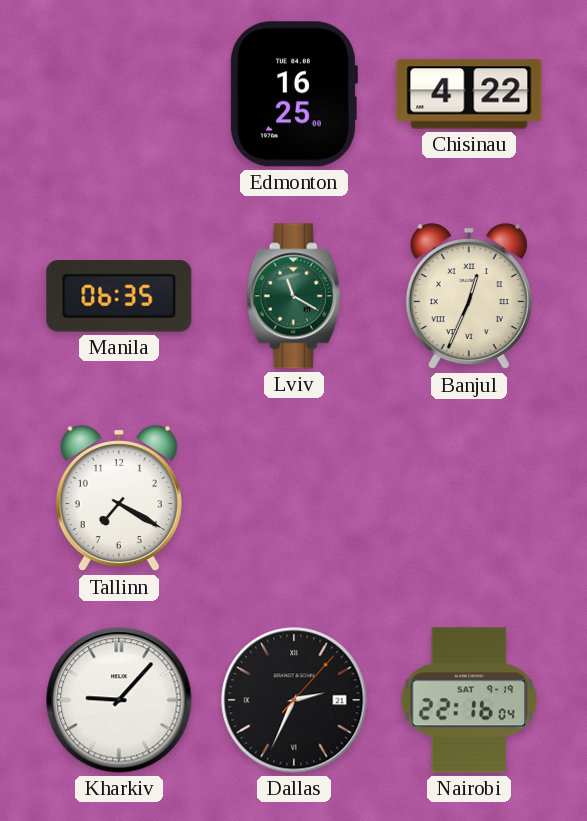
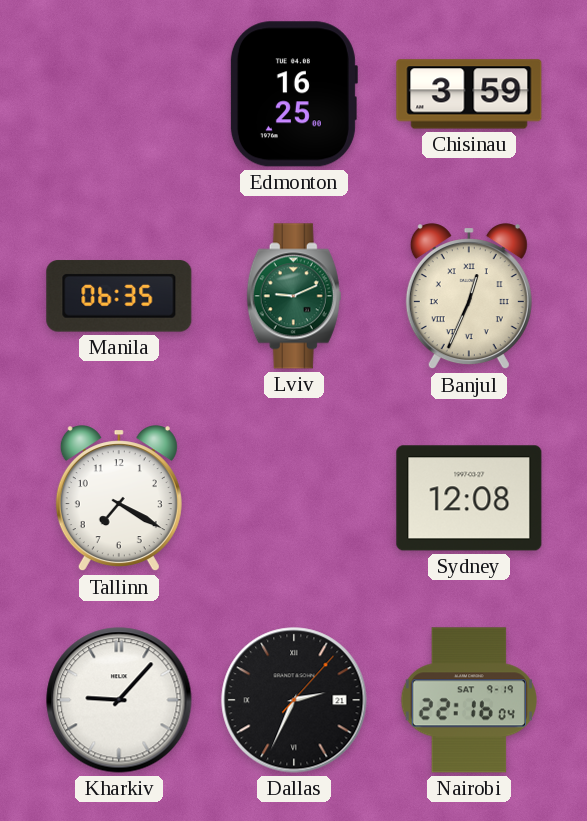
Chisinau: 4:22 -> 3:59 (469, 94)
Lviv: 11:20 -> 9:11 (294, 296)
Sydney: none -> 12:08 (469, 498)
